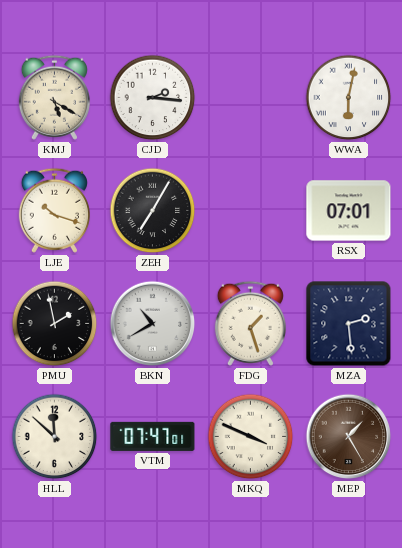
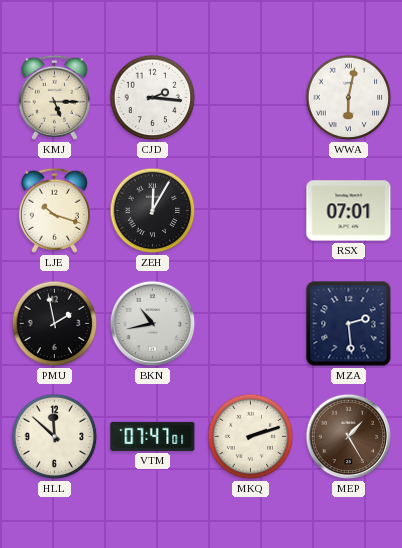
KMJ: 5:20 -> 5:15 (54, 97)
ZEH: 7:05 -> 12:05 (153, 211)
BKN: 10:40 -> 10:43 (153, 324)
FDG: 1:27 -> none (250, 323)
MKQ: 3:49 -> 2:12 (251, 437)
